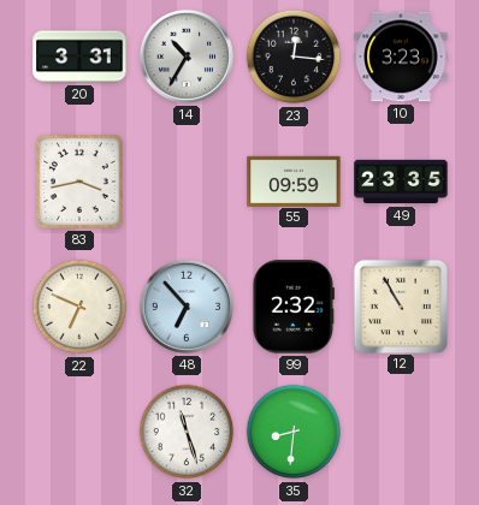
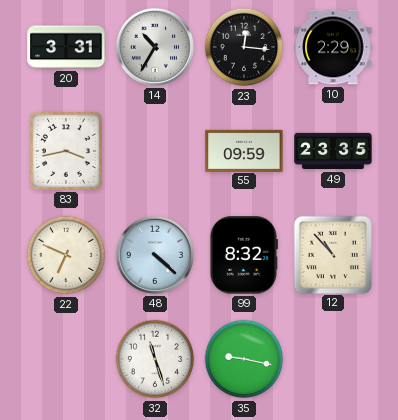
10: 3:23 -> 2:29 (333, 47)
48: 6:53 -> 4:22 (155, 255)
99: 2:32 -> 8:32 (243, 255)
12: 10:55 -> 10:53 (332, 254)
35: 8:31 -> 9:17 (244, 359)
